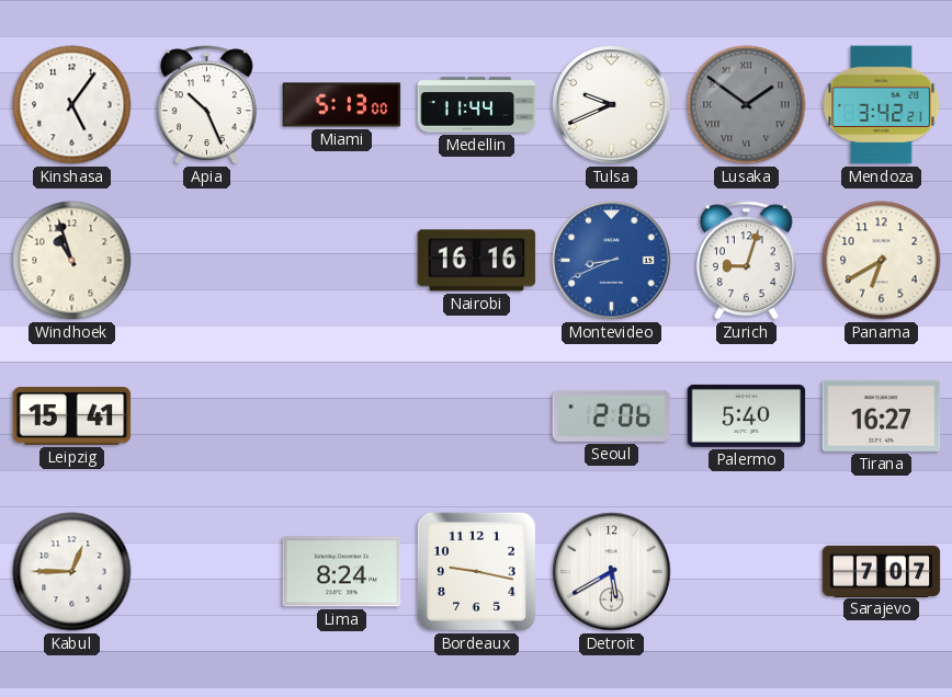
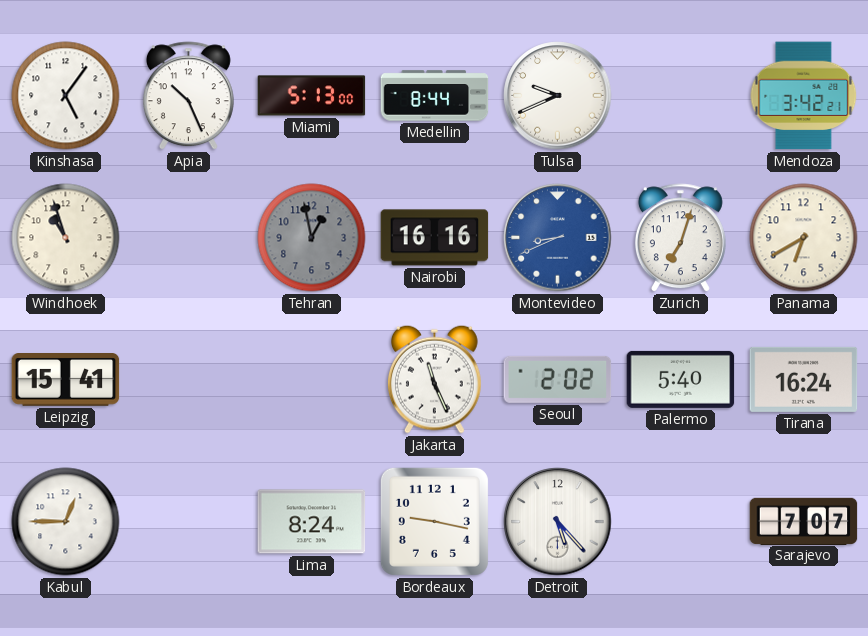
Medellin: 11:44 -> 8:44 (435, 96)
Lusaka: 1:51 -> none (747, 105)
Tehran: none -> 12:58 (312, 238)
Zurich: 9:03 -> 7:03 (680, 238)
Jakarta: none -> 11:26 (435, 379)
Seoul: 2:06 -> 2:02 (558, 379)
Tirana: 16:27 -> 16:24 (804, 379)
Detroit: 5:40 -> 5:23 (558, 522)
